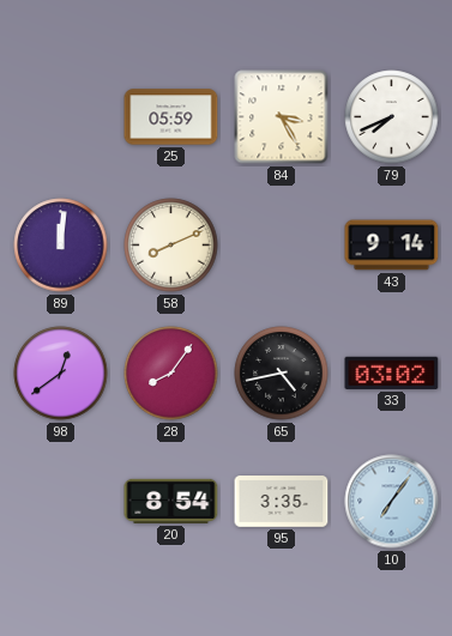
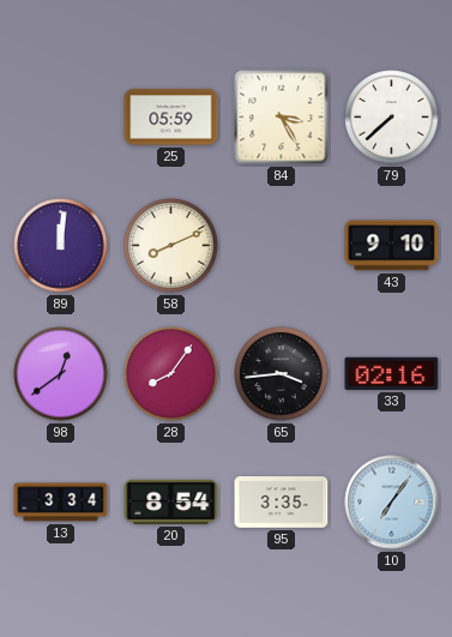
79: 7:41 -> 7:38 (392, 118)
43: 9:14 -> 9:10 (392, 246)
65: 4:43 -> 3:44 (282, 374)
33: 03:02 -> 02:16 (392, 373)
13: none -> 3:34 (61, 503)
